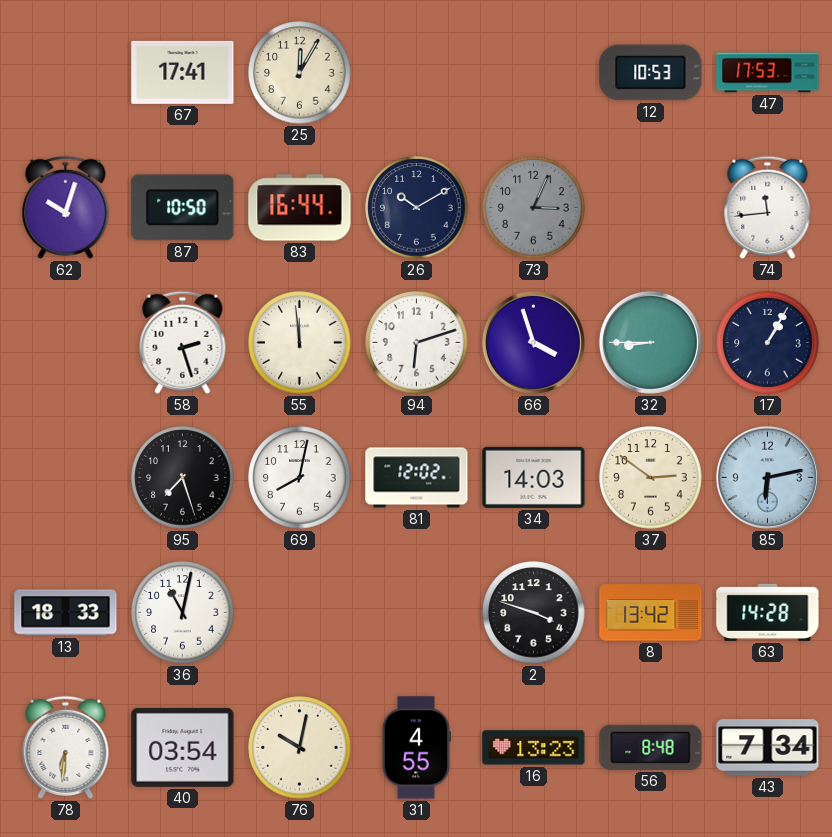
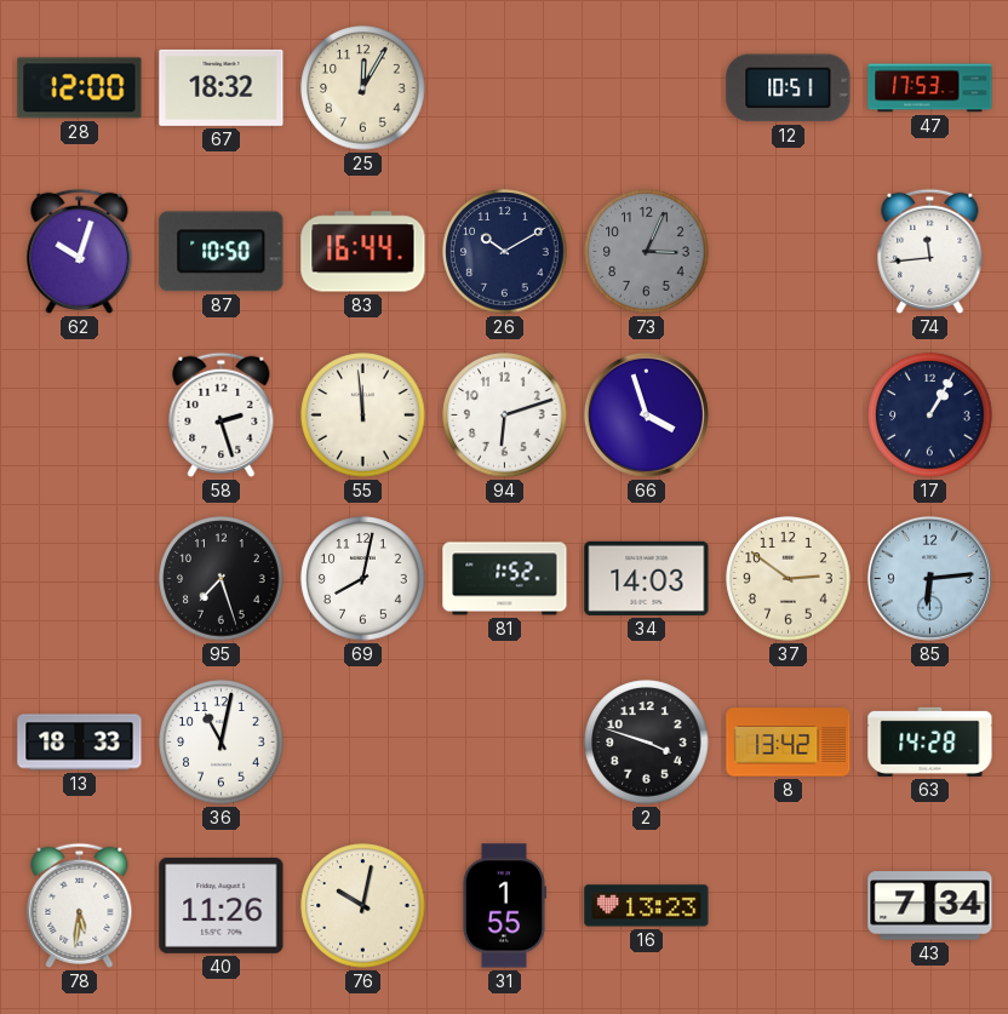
28: none -> 12:00 (80, 88)
67: 17:41 -> 18:32 (222, 87)
12: 10:53 -> 10:51 (789, 88)
32: 8:45 -> none (650, 342)
81: 12:02 -> 1:52 (505, 579)
85: 6:13 -> 6:14 (929, 578)
78: 6:31 -> 5:31 (80, 905)
40: 03:54 -> 11:26 (222, 905)
31: 4:55 -> 1:55 (504, 906)
56: 8:48 -> none (651, 747)
